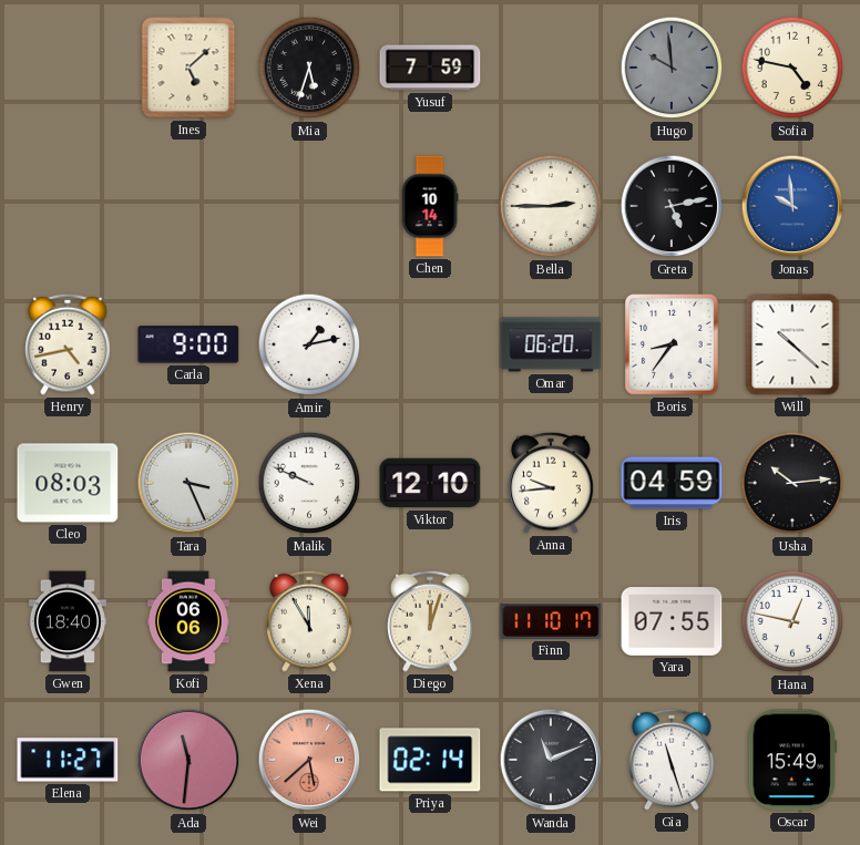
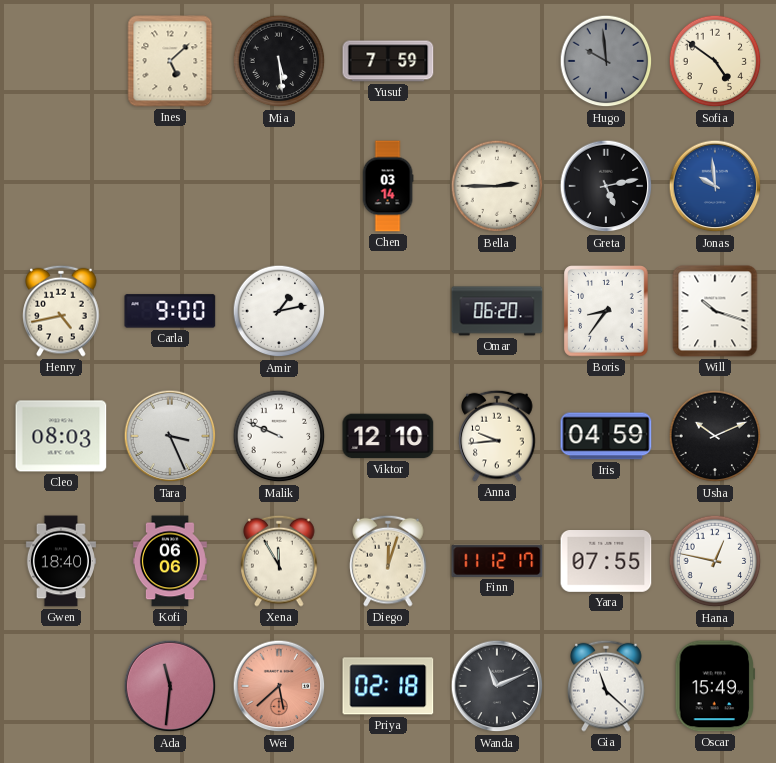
Mia: 5:33 -> 5:29 (279, 61)
Sofia: 4:47 -> 4:51 (715, 61)
Chen: 10:14 -> 03:14 (388, 186)
Will: 10:22 -> 10:18 (715, 311)
Usha: 10:14 -> 10:11 (715, 436)
Finn: 11:10 -> 11:12 (497, 561)
Elena: 11:27 -> none (68, 760)
Priya: 02:14 -> 02:18 (388, 686)
Gia: 11:27 -> 11:22 (606, 686)
